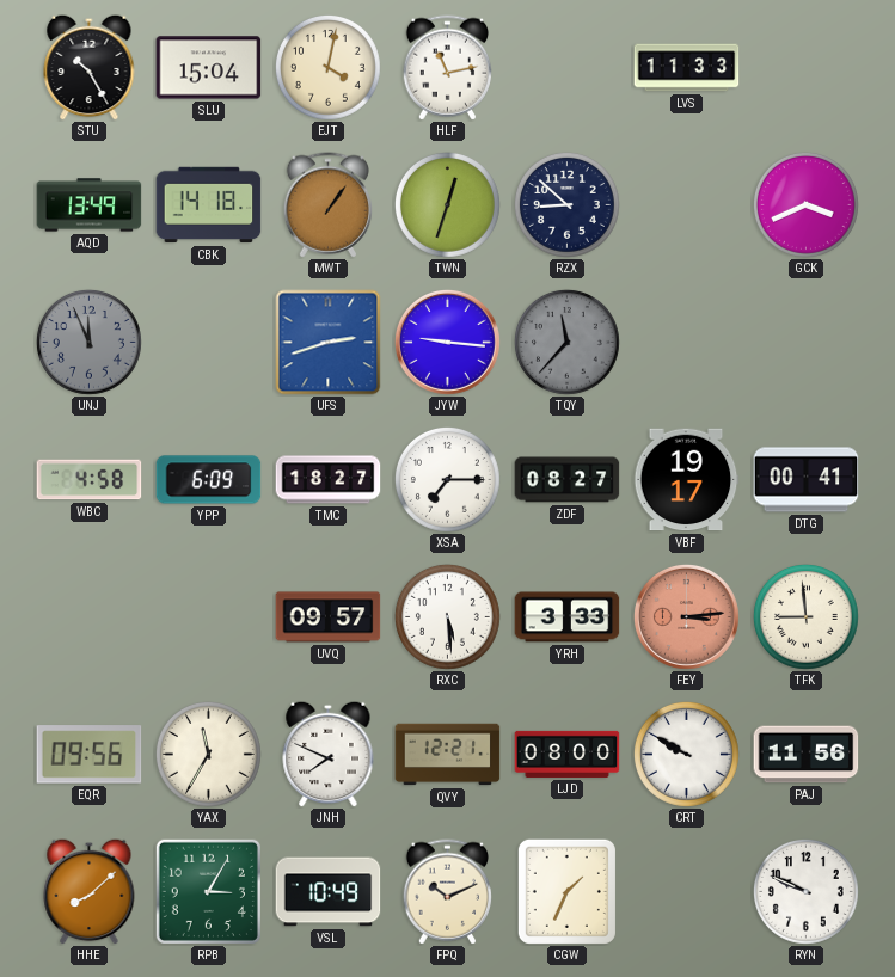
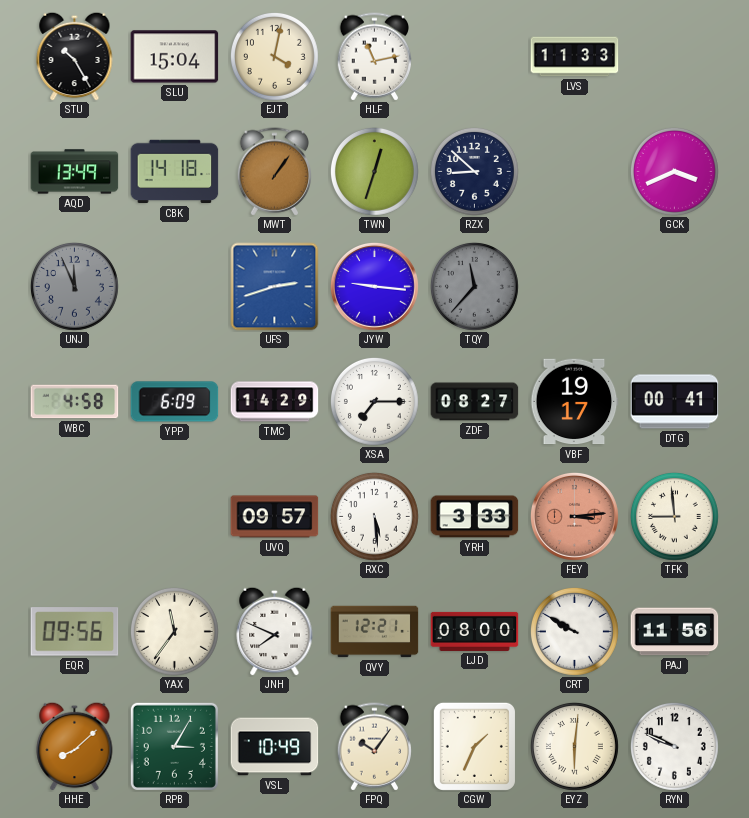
TMC: 18:27 -> 14:29 (275, 402)
YAX: 11:35 -> 11:36 (174, 631)
FPQ: 10:11 -> 10:06 (375, 747)
EYZ: none -> 6:01 (574, 746)
